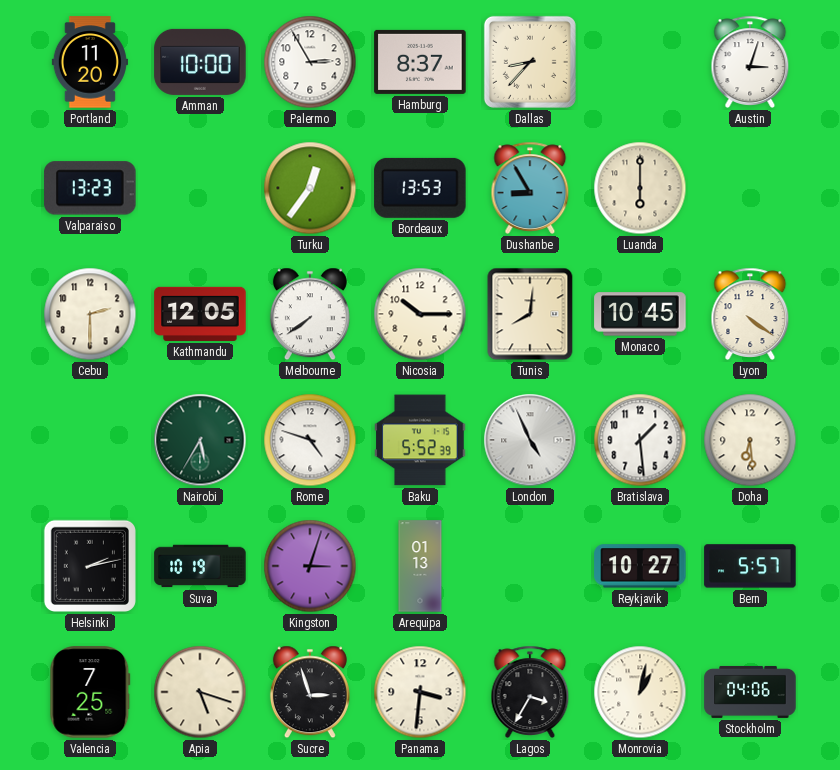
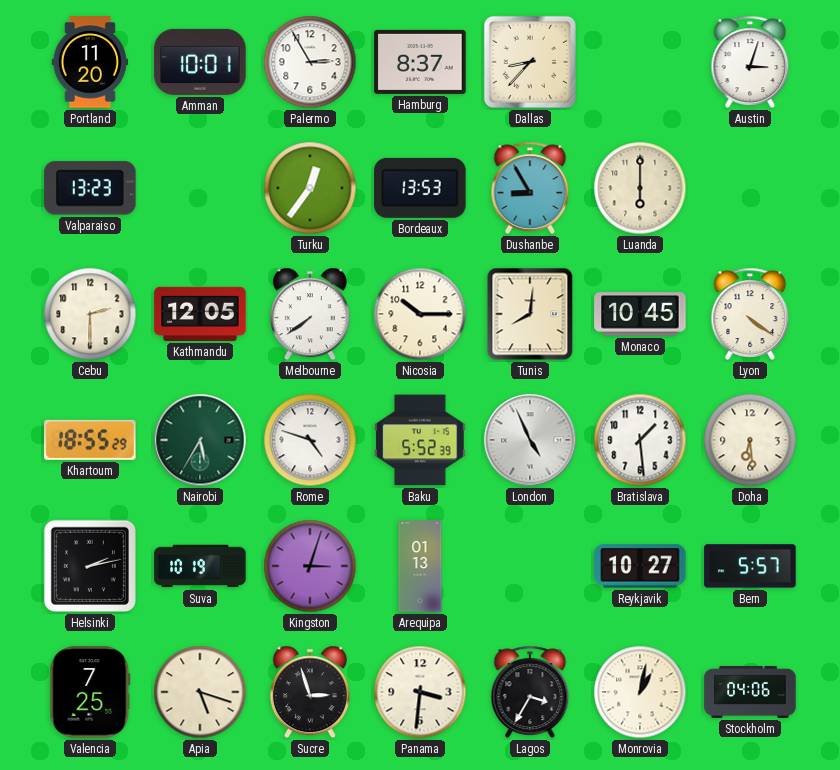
Amman: 10:00 -> 10:01 (200, 62)
Khartoum: none -> 18:55 (90, 440)
